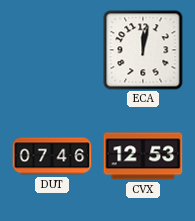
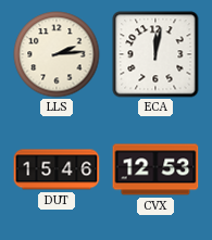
LLS: none -> 2:14 (57, 54)
DUT: 07:46 -> 15:46 (57, 169)
